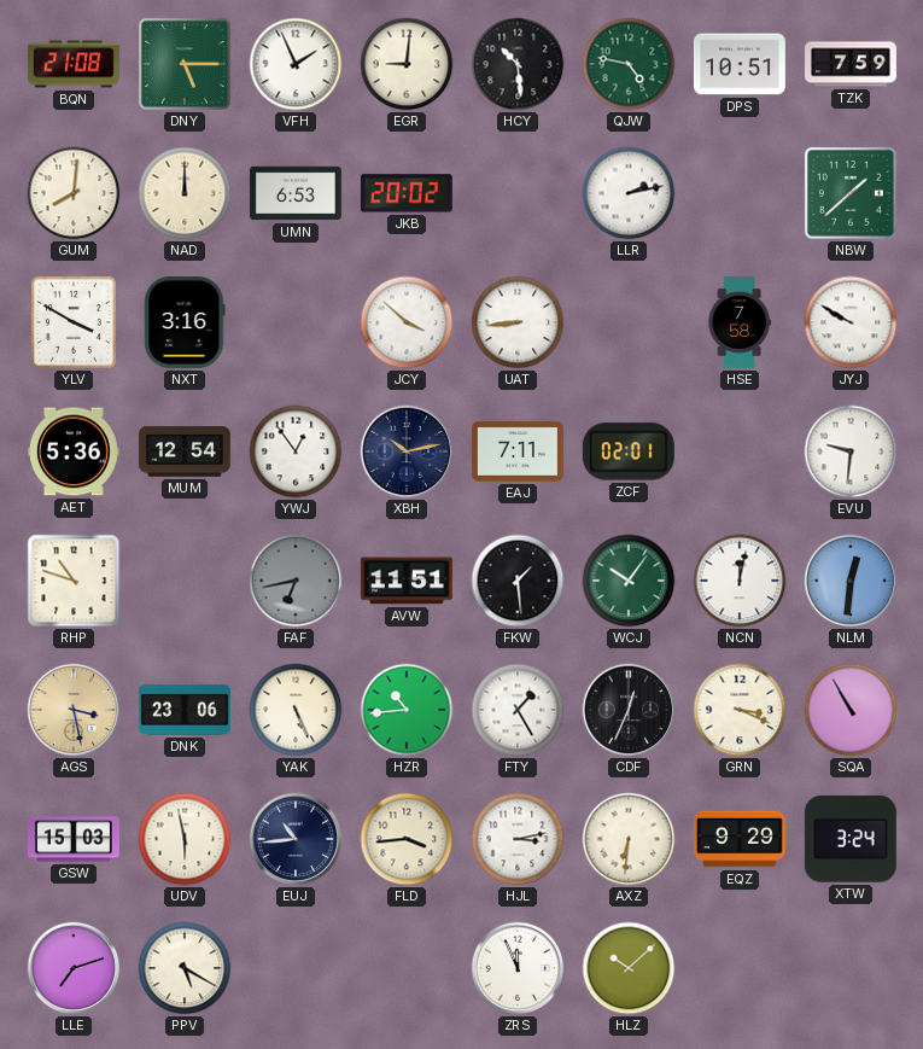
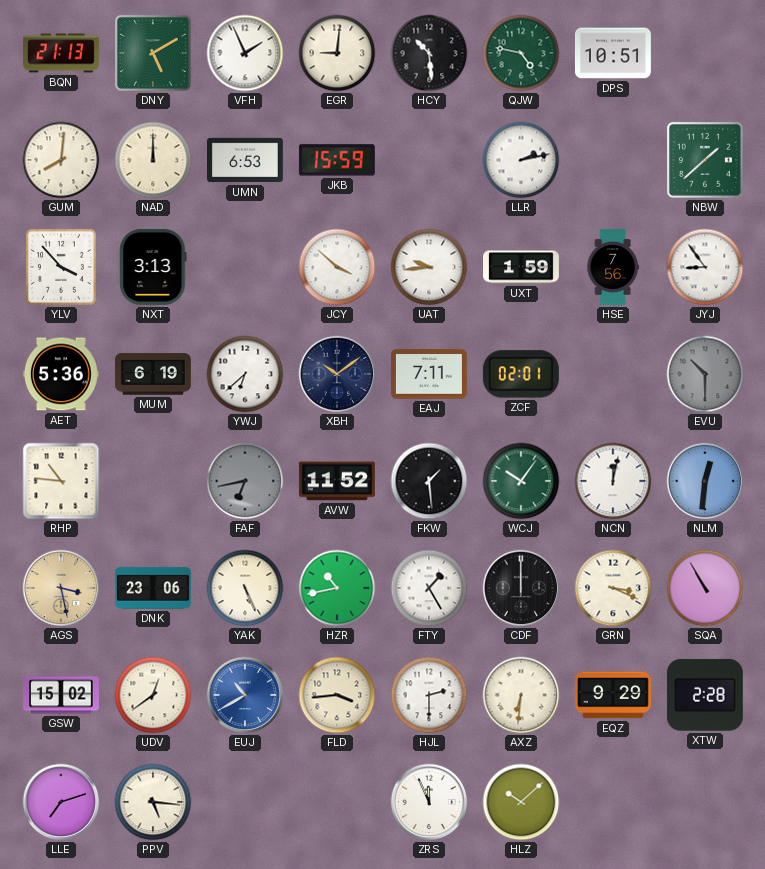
BQN: 21:08 -> 21:13 (62, 53)
DNY: 5:15 -> 5:10 (153, 53)
TZK: 7:59 -> none (852, 64)
JKB: 20:02 -> 15:59 (337, 160)
YLV: 3:50 -> 3:53 (61, 267)
NXT: 3:16 -> 3:13 (153, 267)
UAT: 8:44 -> 9:44 (429, 267)
UXT: none -> 1:59 (522, 267)
HSE: 7:58 -> 7:56 (613, 268)
JYJ: 9:50 -> 8:54 (705, 267)
MUM: 12:54 -> 6:19 (153, 374)
YWJ: 12:54 -> 6:38 (245, 374)
XBH: 10:13 -> 10:09 (337, 374)
EVU: 9:31 -> 10:30 (705, 374)
EVU dial: white -> grey (705, 374)
RHP: 10:48 -> 10:46 (61, 481)
AVW: 11:51 -> 11:52 (337, 481)
HZR: 10:44 -> 10:43 (337, 588)
CDF: 12:34 -> 12:00 (521, 588)
GSW: 15:03 -> 15:02 (62, 695)
UDV: 5:58 -> 12:39 (153, 695)
EUJ: 10:44 -> 10:40 (245, 695)
EUJ dial: navy -> blue (245, 695)
HJL: 3:13 -> 2:30 (429, 695)
XTW: 3:24 -> 2:28 (705, 695)
PPV: 5:20 -> 5:16 (153, 802)
